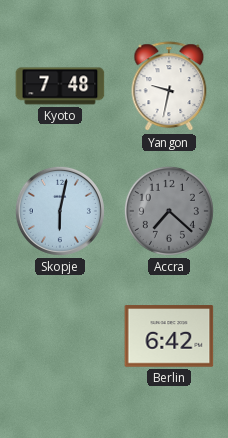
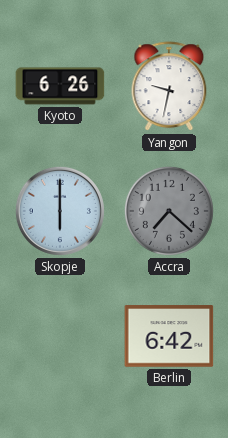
Kyoto: 7:48 -> 6:26 (60, 86)
Skopje: 6:02 -> 6:00 (60, 211)
